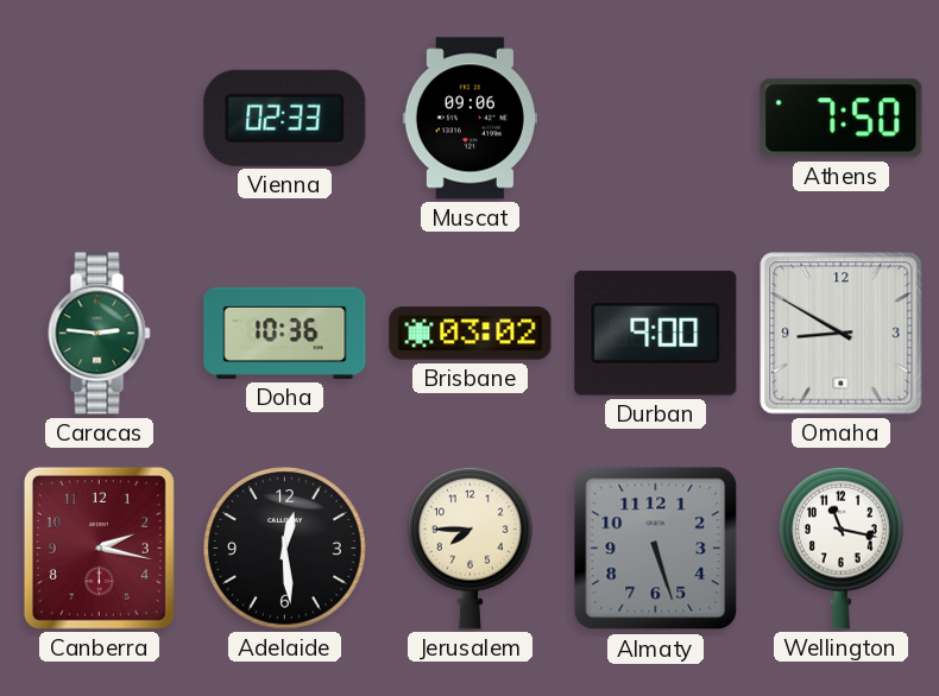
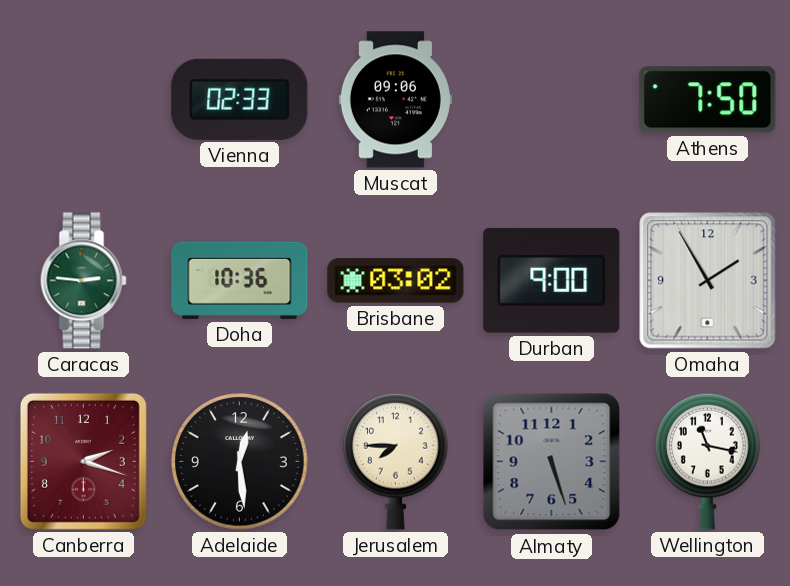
Omaha: 8:50 -> 1:55 (708, 281)
Canberra: 2:17 -> 2:18 (83, 461)
